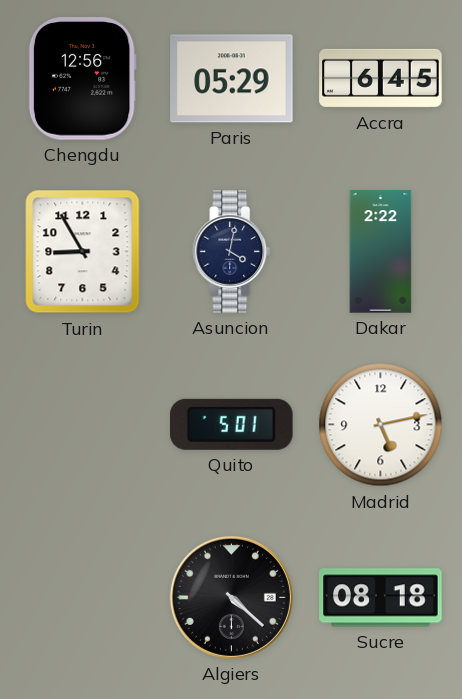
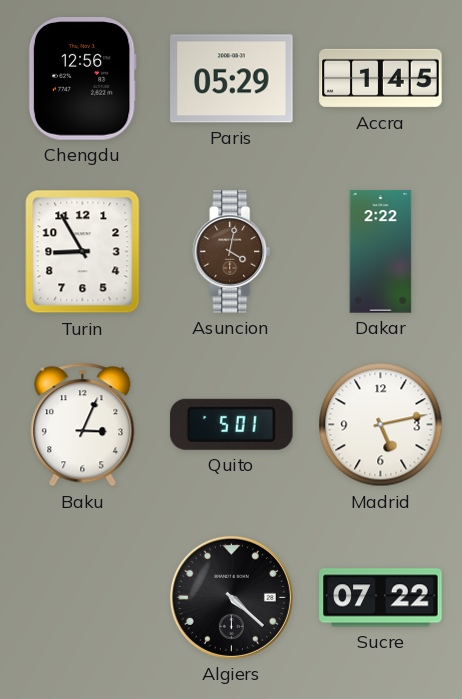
Accra: 6:45 -> 1:45 (381, 78)
Asuncion dial: navy -> brown (232, 252)
Baku: none -> 3:04 (83, 425)
Sucre: 08:18 -> 07:22 (381, 598)
